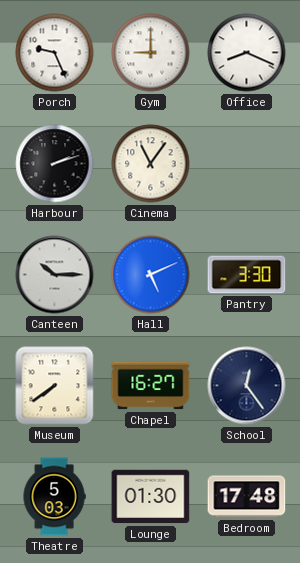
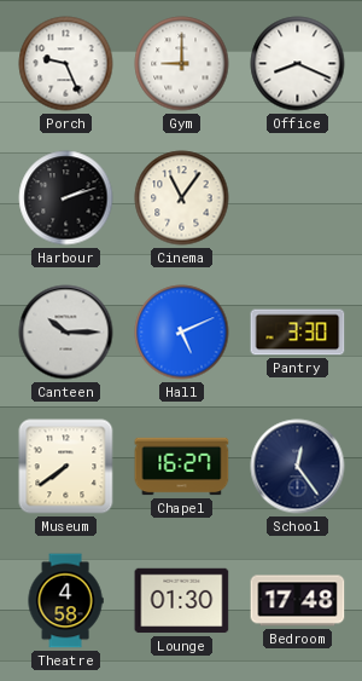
Theatre: 5:03 -> 4:58 (65, 601)
